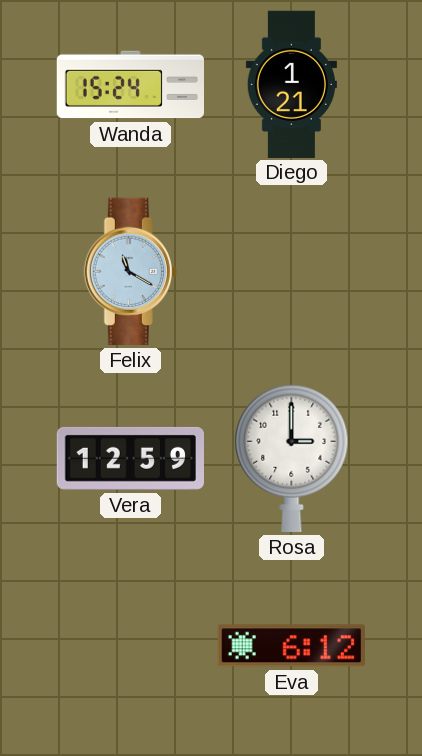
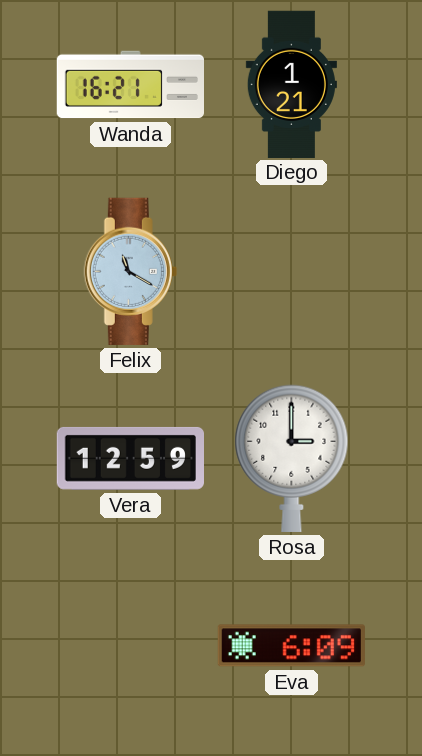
Wanda: 15:24 -> 16:21 (130, 85)
Eva: 6:12 -> 6:09 (291, 646)
